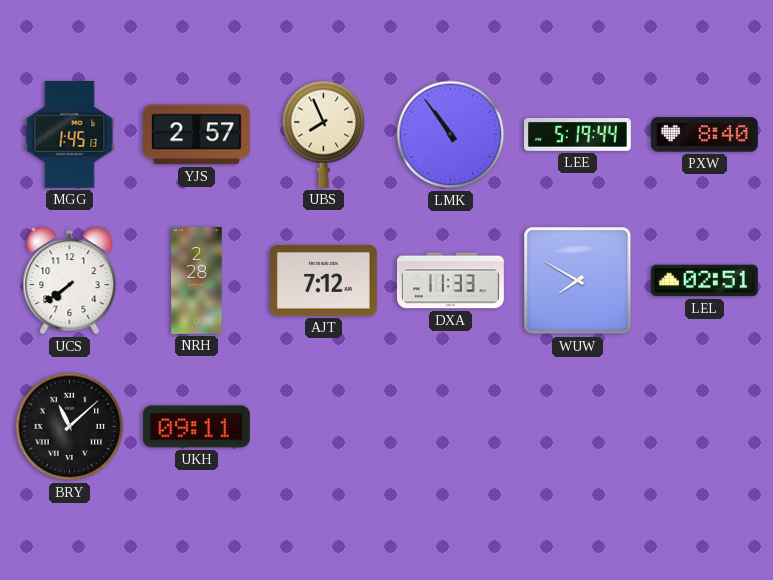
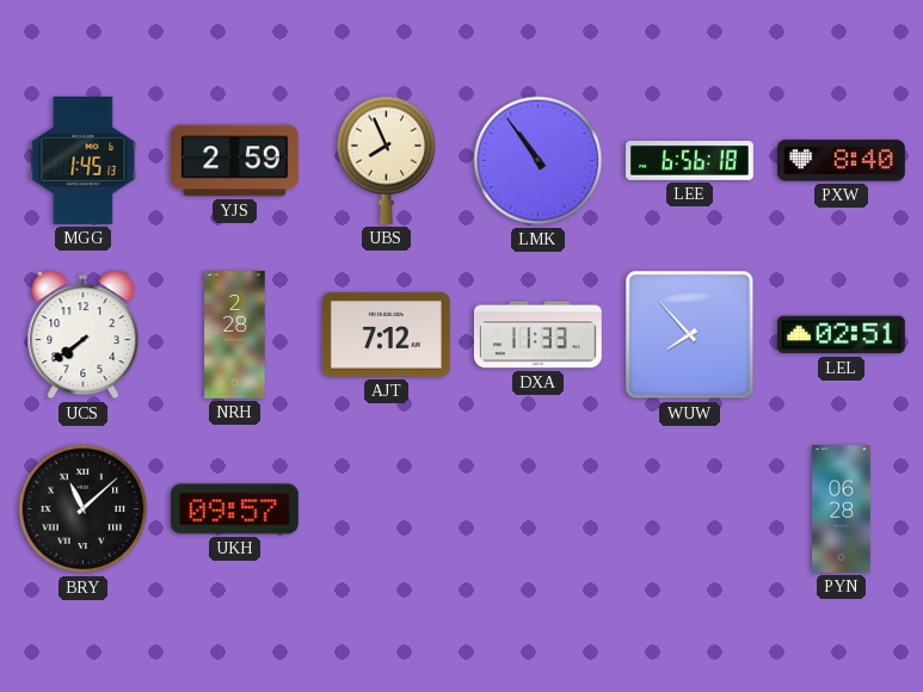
YJS: 2:57 -> 2:59 (234, 161)
LEE: 5:19 -> 6:56 (690, 161)
WUW: 7:50 -> 7:53 (690, 335)
UKH: 09:11 -> 09:57 (234, 509)
PYN: none -> 06:28 (842, 509)
